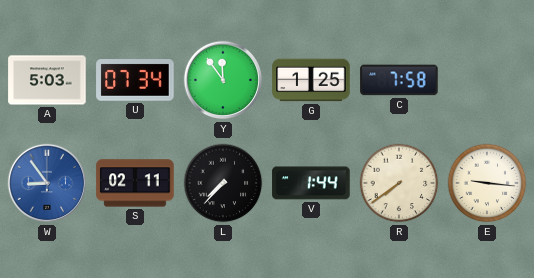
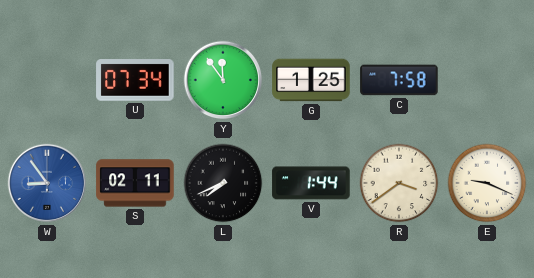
A: 5:03 -> none (47, 80)
L: 7:37 -> 7:41 (223, 183)
R: 7:39 -> 3:39 (399, 183)
E: 9:16 -> 9:19 (487, 183)
